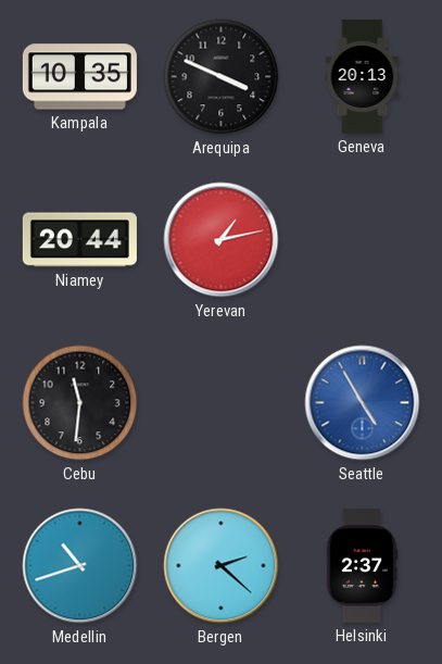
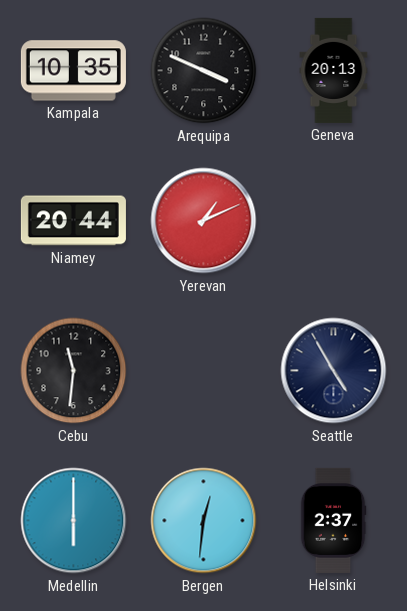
Yerevan: 1:13 -> 1:11 (204, 221)
Seattle dial: blue -> navy (334, 371)
Medellin: 10:42 -> 6:00 (74, 521)
Bergen: 2:22 -> 12:31 (204, 521)
